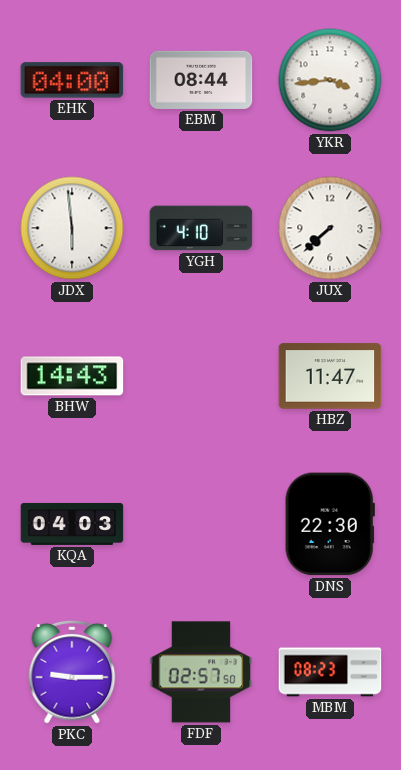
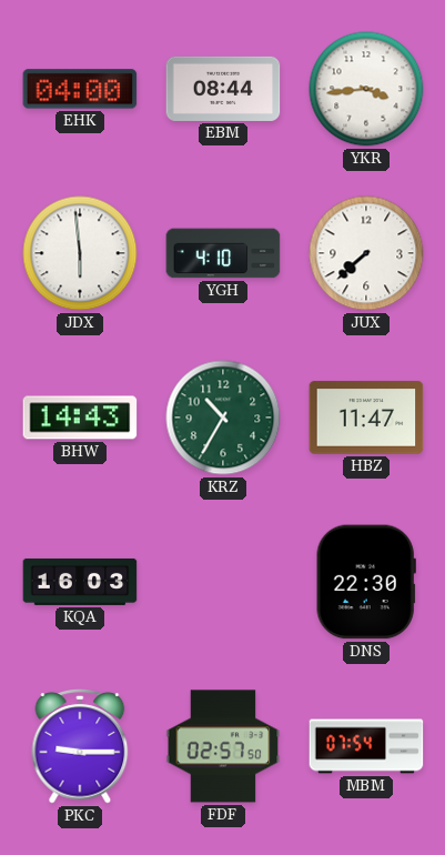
KRZ: none -> 10:35 (223, 418)
KQA: 04:03 -> 16:03 (80, 582)
MBM: 08:23 -> 07:54 (366, 746)
